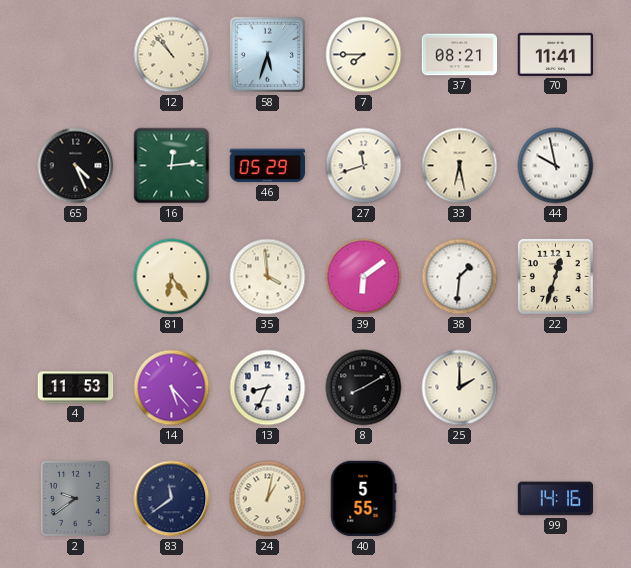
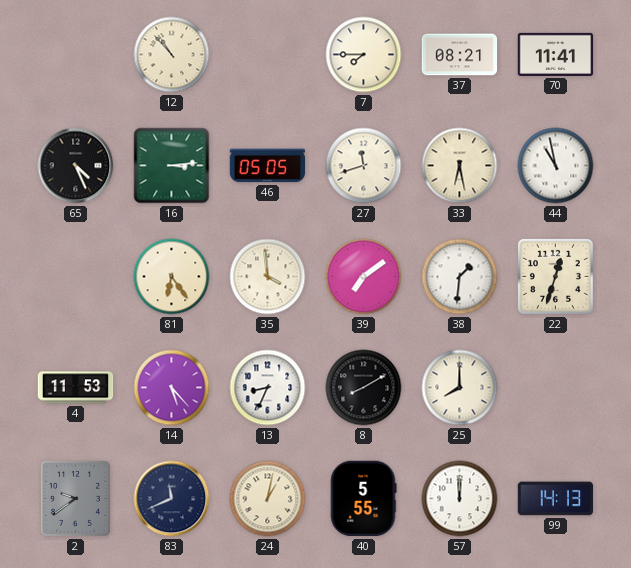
58: 5:33 -> none (267, 54)
16: 12:14 -> 3:14 (172, 166)
46: 05:29 -> 05:05 (268, 166)
44: 9:58 -> 10:58 (556, 166)
39: 6:09 -> 7:09 (364, 277)
25: 2:00 -> 8:00 (460, 388)
83: 11:39 -> 11:41 (172, 499)
57: none -> 12:00 (460, 499)
99: 14:16 -> 14:13 (556, 499)
